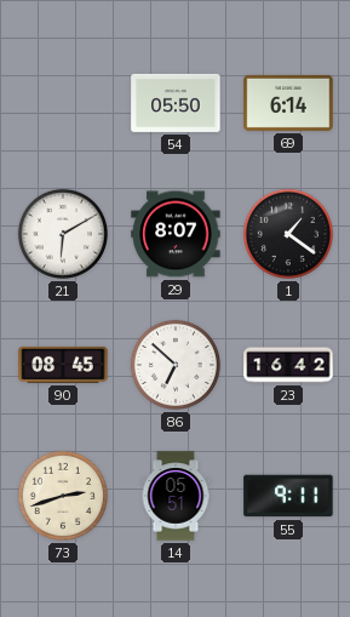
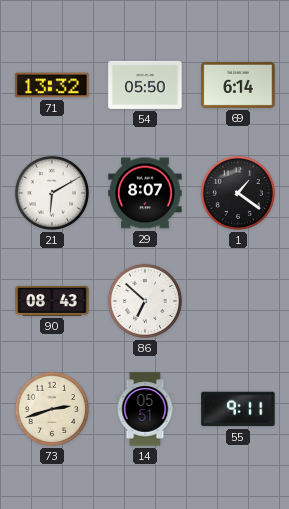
71: none -> 13:32 (52, 85)
90: 08:45 -> 08:43 (52, 301)
23: 16:42 -> none (288, 365)
